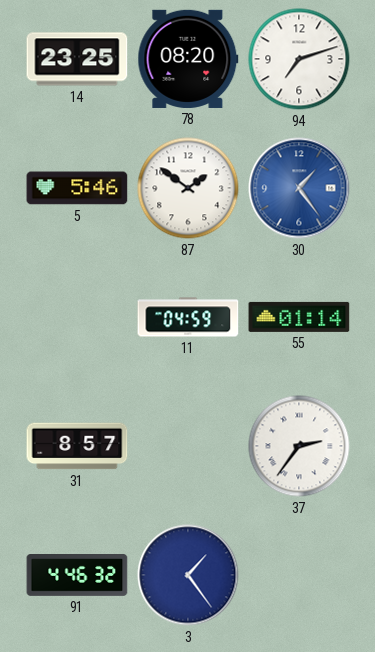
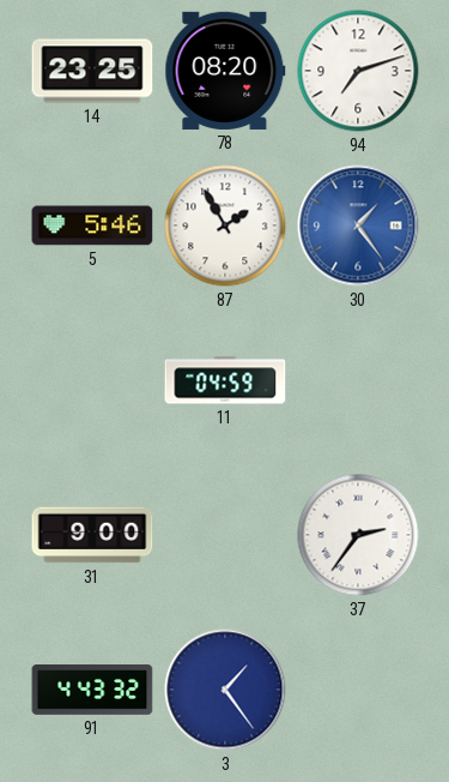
87: 1:51 -> 1:55 (225, 225)
55: 01:14 -> none (299, 317)
31: 8:57 -> 9:00 (92, 535)
91: 4:46 -> 4:43 (92, 691)
